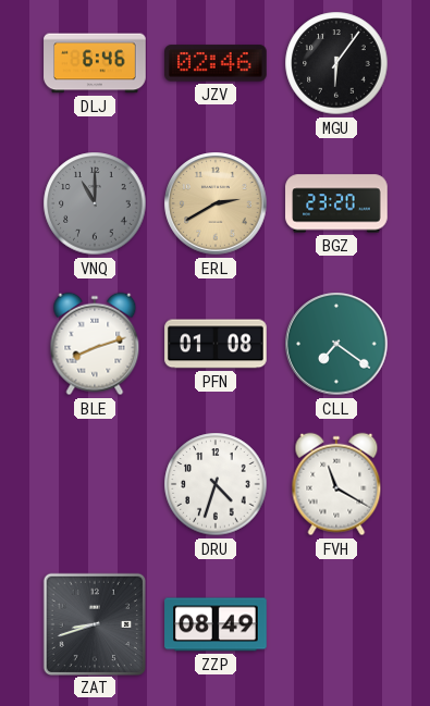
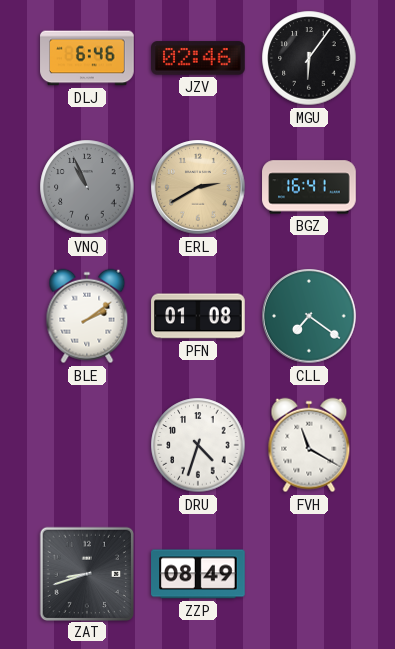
VNQ: 11:00 -> 10:56 (87, 187)
BGZ: 23:20 -> 16:41 (309, 187)
BLE: 8:12 -> 2:09 (87, 316)
